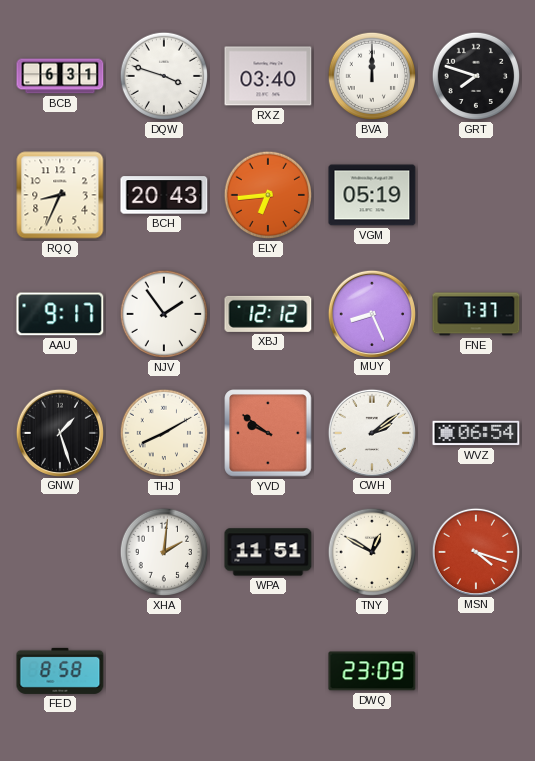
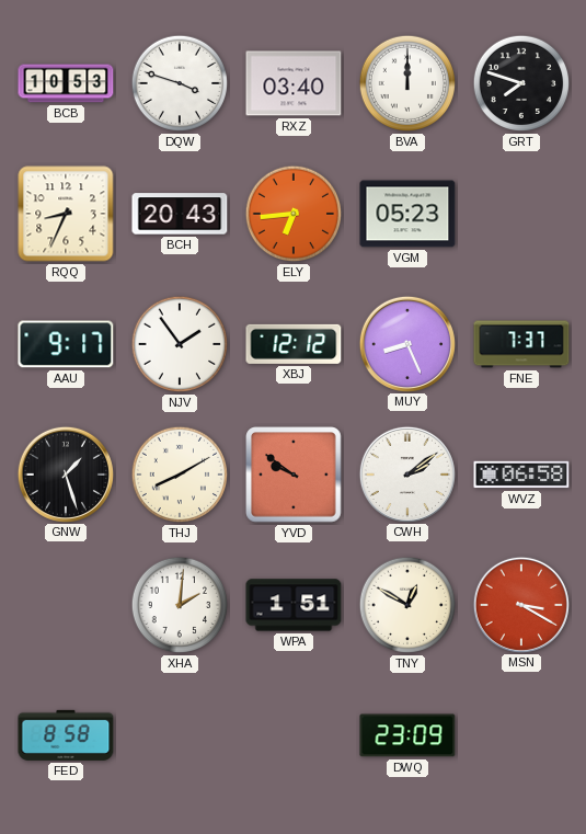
BCB: 6:31 -> 10:53 (66, 83)
VGM: 05:19 -> 05:23 (407, 214)
WVZ: 06:54 -> 06:58 (521, 475)
WPA: 11:51 -> 1:51 (294, 605)
MSN: 4:18 -> 3:20 (520, 604)
